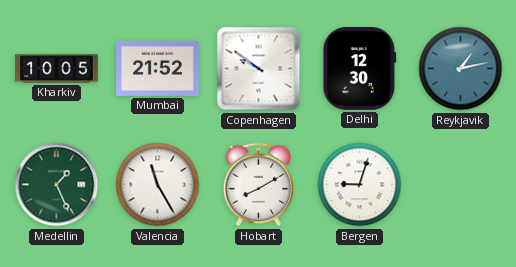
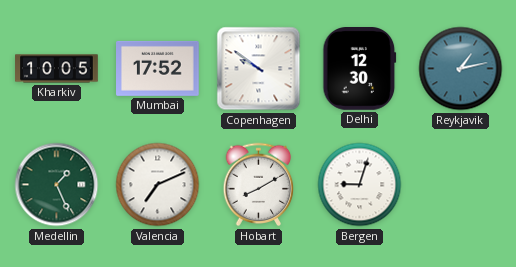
Mumbai: 21:52 -> 17:52 (158, 68)
Valencia: 11:25 -> 7:11 (158, 185)
